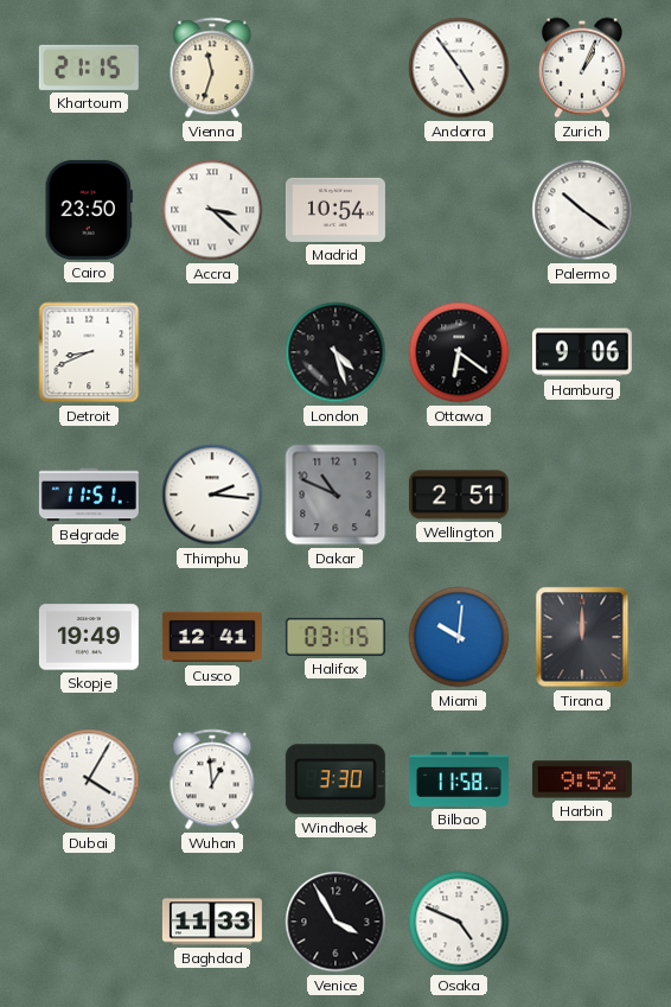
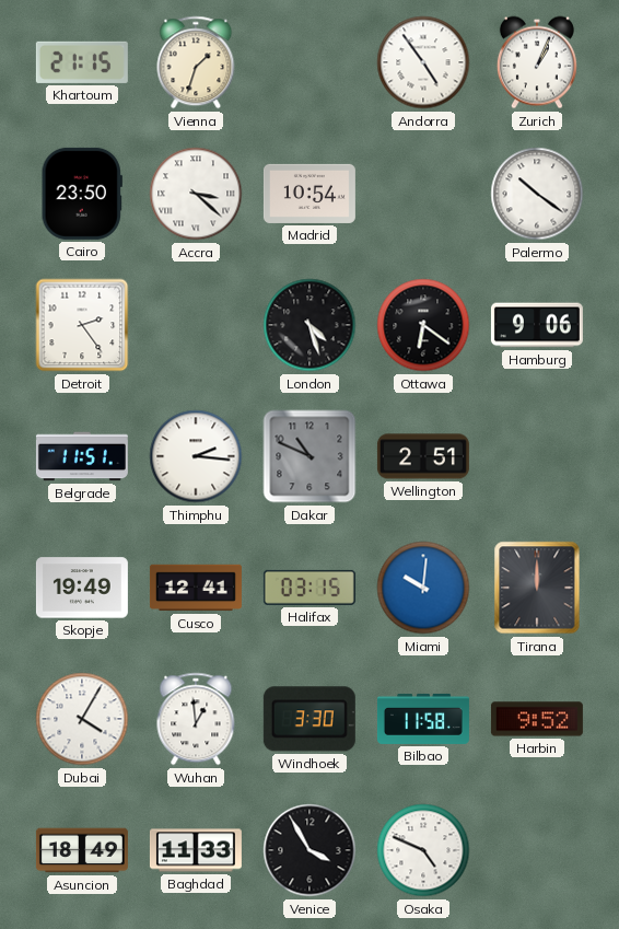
Vienna: 11:33 -> 1:33 (196, 62)
Detroit: 8:41 -> 2:24 (82, 325)
Asuncion: none -> 18:49 (82, 850)
